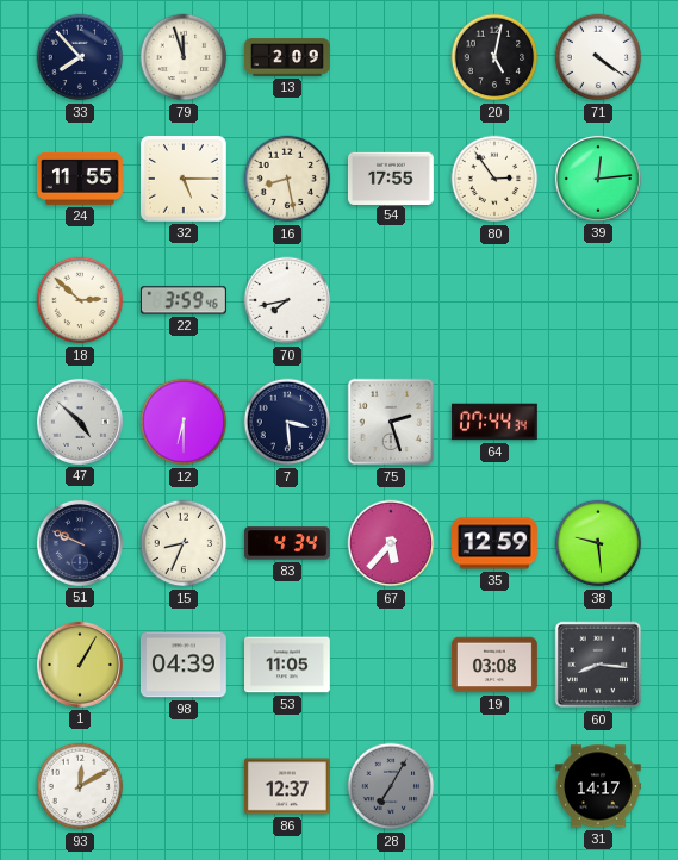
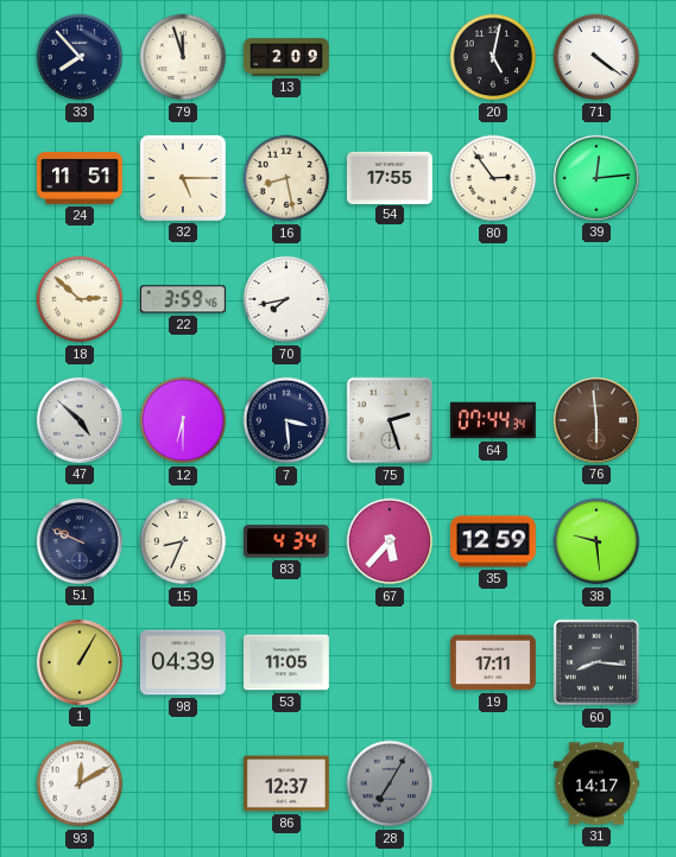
24: 11:55 -> 11:51 (80, 178)
76: none -> 5:59 (596, 420)
19: 03:08 -> 17:11 (494, 662)
